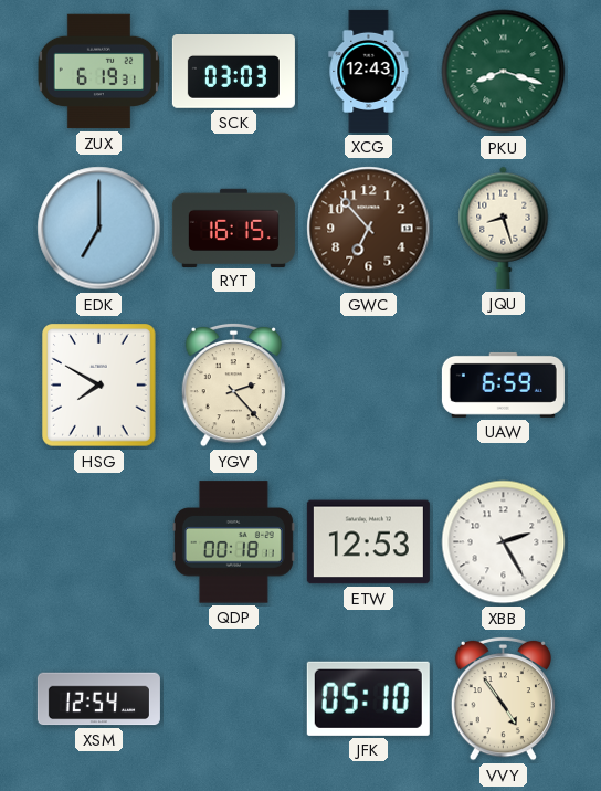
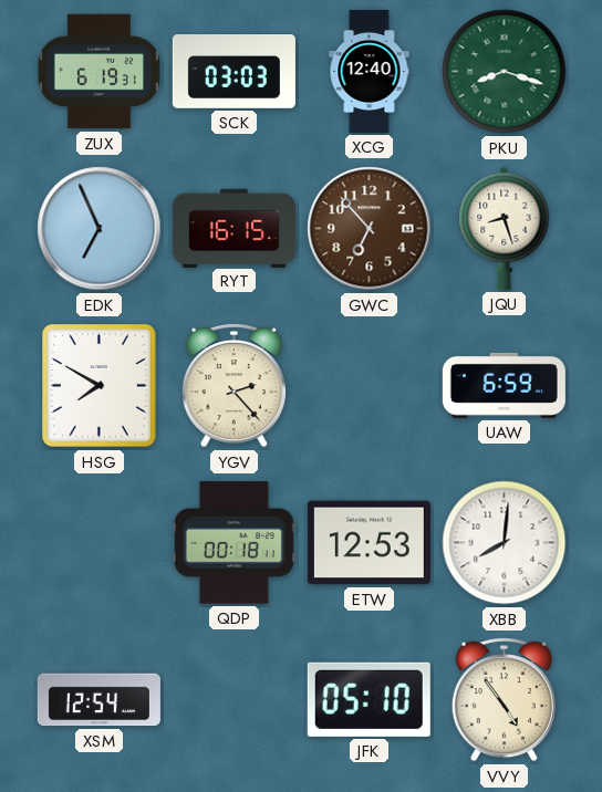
XCG: 12:43 -> 12:40 (370, 71)
EDK: 7:00 -> 6:56 (100, 229)
XBB: 2:25 -> 8:01 (505, 543)
